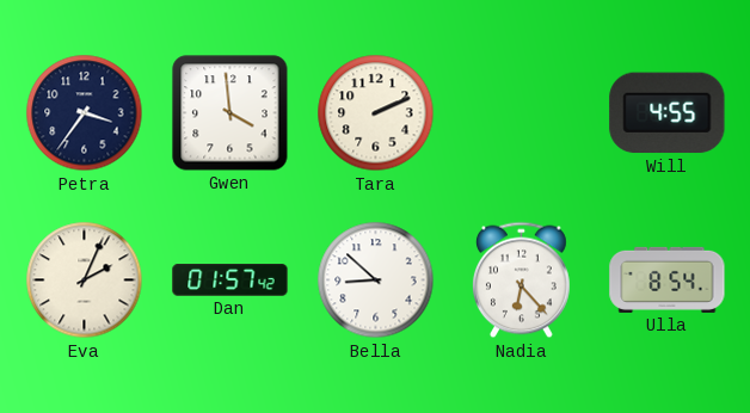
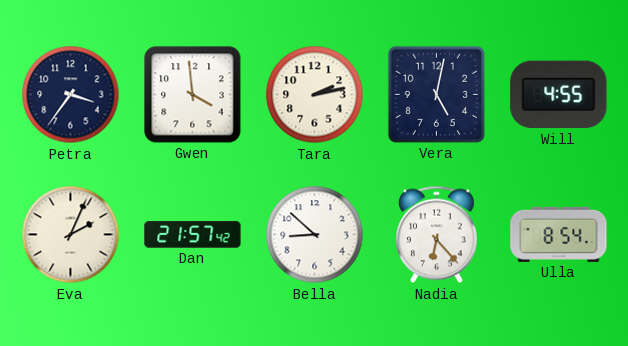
Tara: 2:11 -> 2:13 (315, 95)
Vera: none -> 5:02 (436, 94)
Dan: 01:57 -> 21:57 (193, 235)
